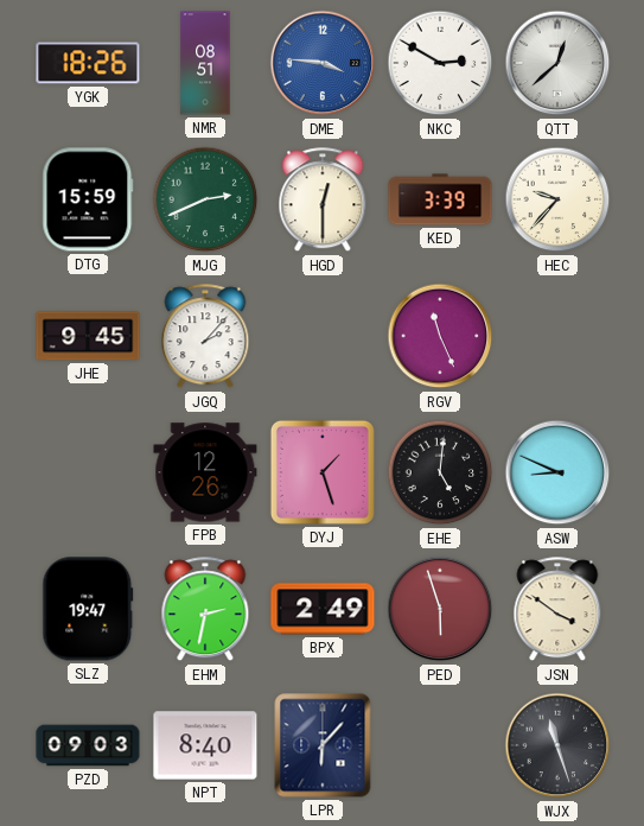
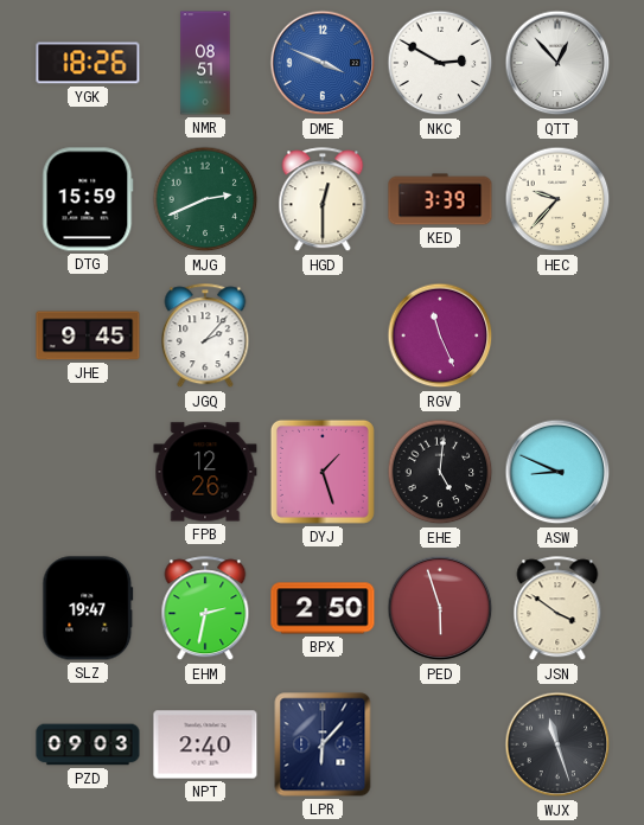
DME: 3:46 -> 3:49 (323, 63)
QTT: 12:38 -> 12:53 (557, 63)
BPX: 2:49 -> 2:50 (323, 608)
NPT: 8:40 -> 2:40 (205, 744)
